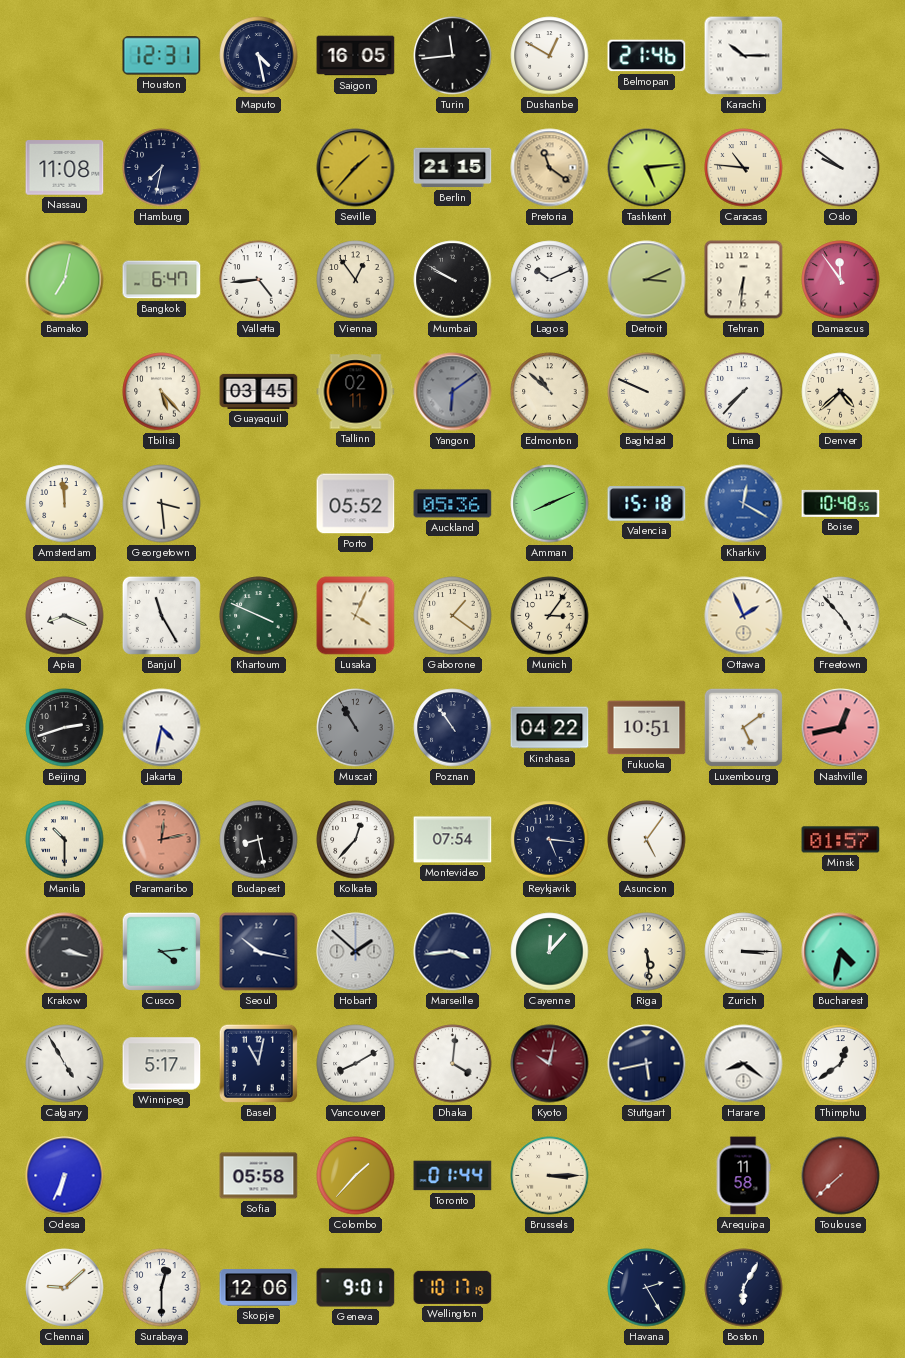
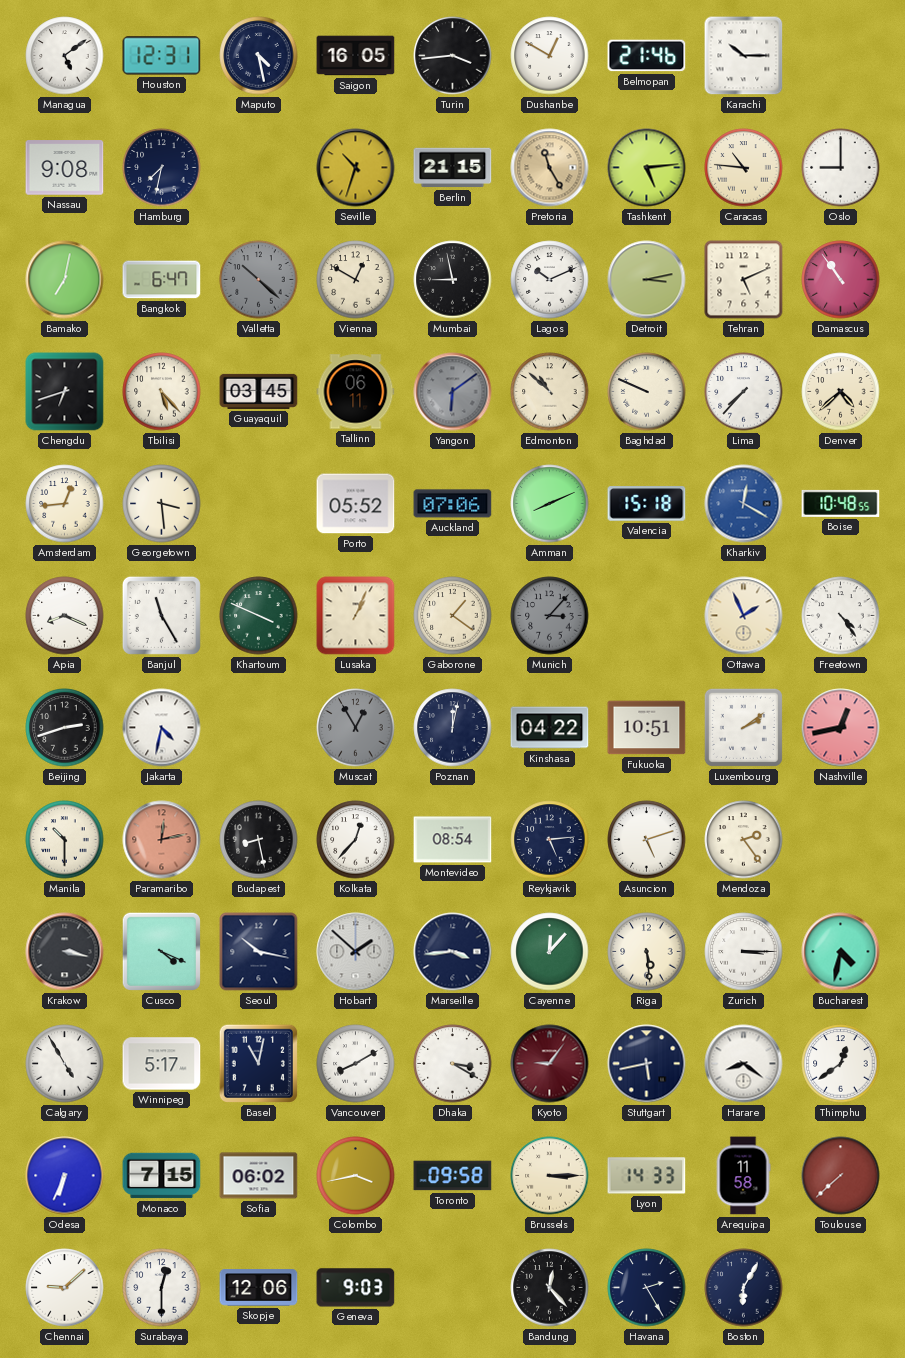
Managua: none -> 5:09 (65, 56)
Turin: 11:44 -> 3:44 (453, 56)
Nassau: 11:08 -> 9:08 (65, 168)
Seville: 1:37 -> 10:33 (356, 168)
Pretoria: 11:21 -> 11:25 (550, 168)
Oslo: 9:51 -> 9:00 (841, 168)
Valletta: 4:44 -> 10:22 (259, 280)
Valletta dial: white -> grey (259, 280)
Vienna: 12:54 -> 12:50 (356, 280)
Mumbai: 9:50 -> 8:58 (453, 280)
Detroit: 3:11 -> 3:13 (647, 280)
Tehran: 6:31 -> 5:11 (744, 280)
Damascus: 11:54 -> 10:54 (841, 280)
Chengdu: none -> 6:42 (65, 392)
Tallinn: 02:11 -> 06:11 (356, 392)
Amsterdam: 11:59 -> 12:44 (65, 504)
Auckland: 05:36 -> 07:06 (453, 504)
Lusaka: 4:04 -> 1:04 (356, 616)
Munich: 3:06 -> 3:07 (550, 616)
Munich dial: cream -> grey (550, 616)
Freetown: 4:53 -> 4:24 (841, 616)
Muscat: 10:55 -> 12:55 (356, 728)
Poznan: 10:54 -> 12:02 (453, 728)
Luxembourg: 5:09 -> 2:09 (743, 727)
Montevideo: 07:54 -> 08:54 (453, 840)
Reykjavik: 5:16 -> 5:14 (550, 840)
Asuncion: 5:06 -> 5:12 (647, 840)
Mendoza: none -> 2:24 (744, 840)
Minsk: 01:57 -> none (841, 840)
Cusco: 4:14 -> 4:19 (161, 951)
Dhaka: 4:01 -> 3:20 (453, 1064)
Kyoto: 10:02 -> 9:06 (550, 1064)
Monaco: none -> 7:15 (162, 1176)
Sofia: 05:58 -> 06:02 (259, 1176)
Colombo: 1:37 -> 3:43 (356, 1176)
Toronto: 01:44 -> 09:58 (453, 1176)
Lyon: none -> 14:33 (647, 1176)
Geneva: 9:01 -> 9:03 (356, 1288)
Wellington: 10:17 -> none (453, 1287)
Bandung: none -> 12:23 (550, 1288)
